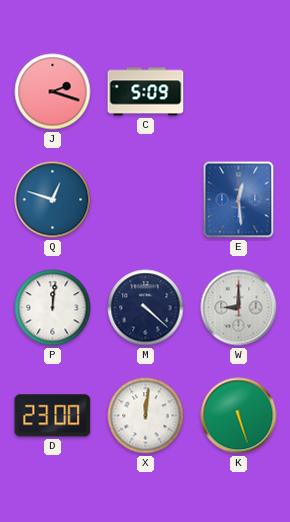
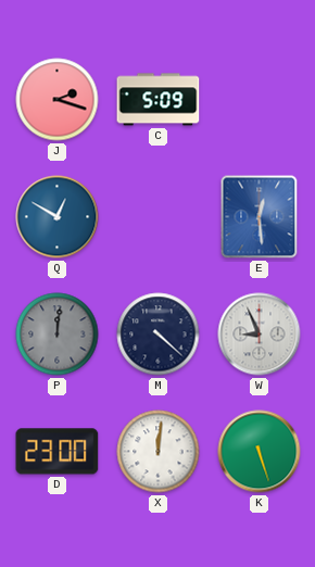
Q: 12:48 -> 12:50 (58, 217)
P dial: white -> grey (58, 335)
W: 9:00 -> 8:56 (260, 335)
